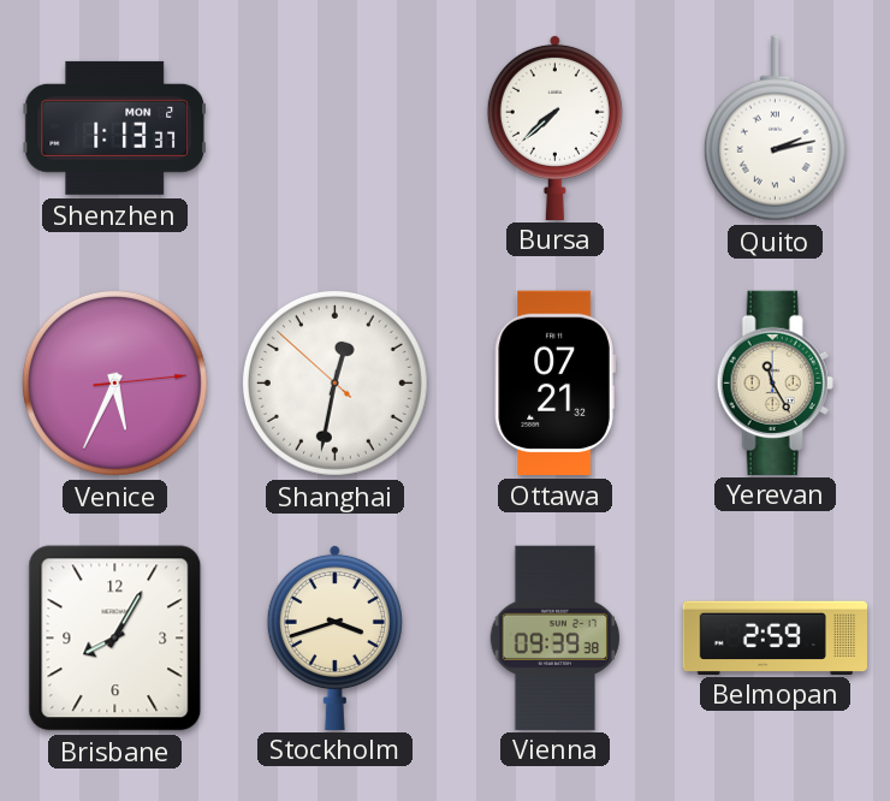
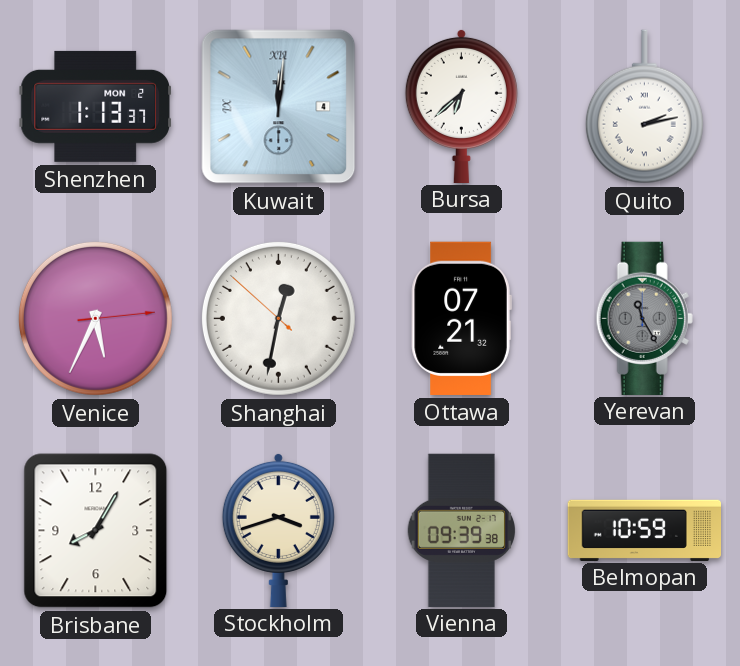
Kuwait: none -> 12:01 (279, 107)
Bursa: 7:38 -> 6:38 (461, 105)
Yerevan dial: cream -> grey (644, 318)
Belmopan: 2:59 -> 10:59 (644, 530)
